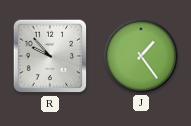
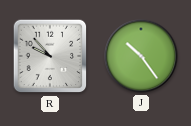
J: 1:24 -> 10:24 (141, 56)
